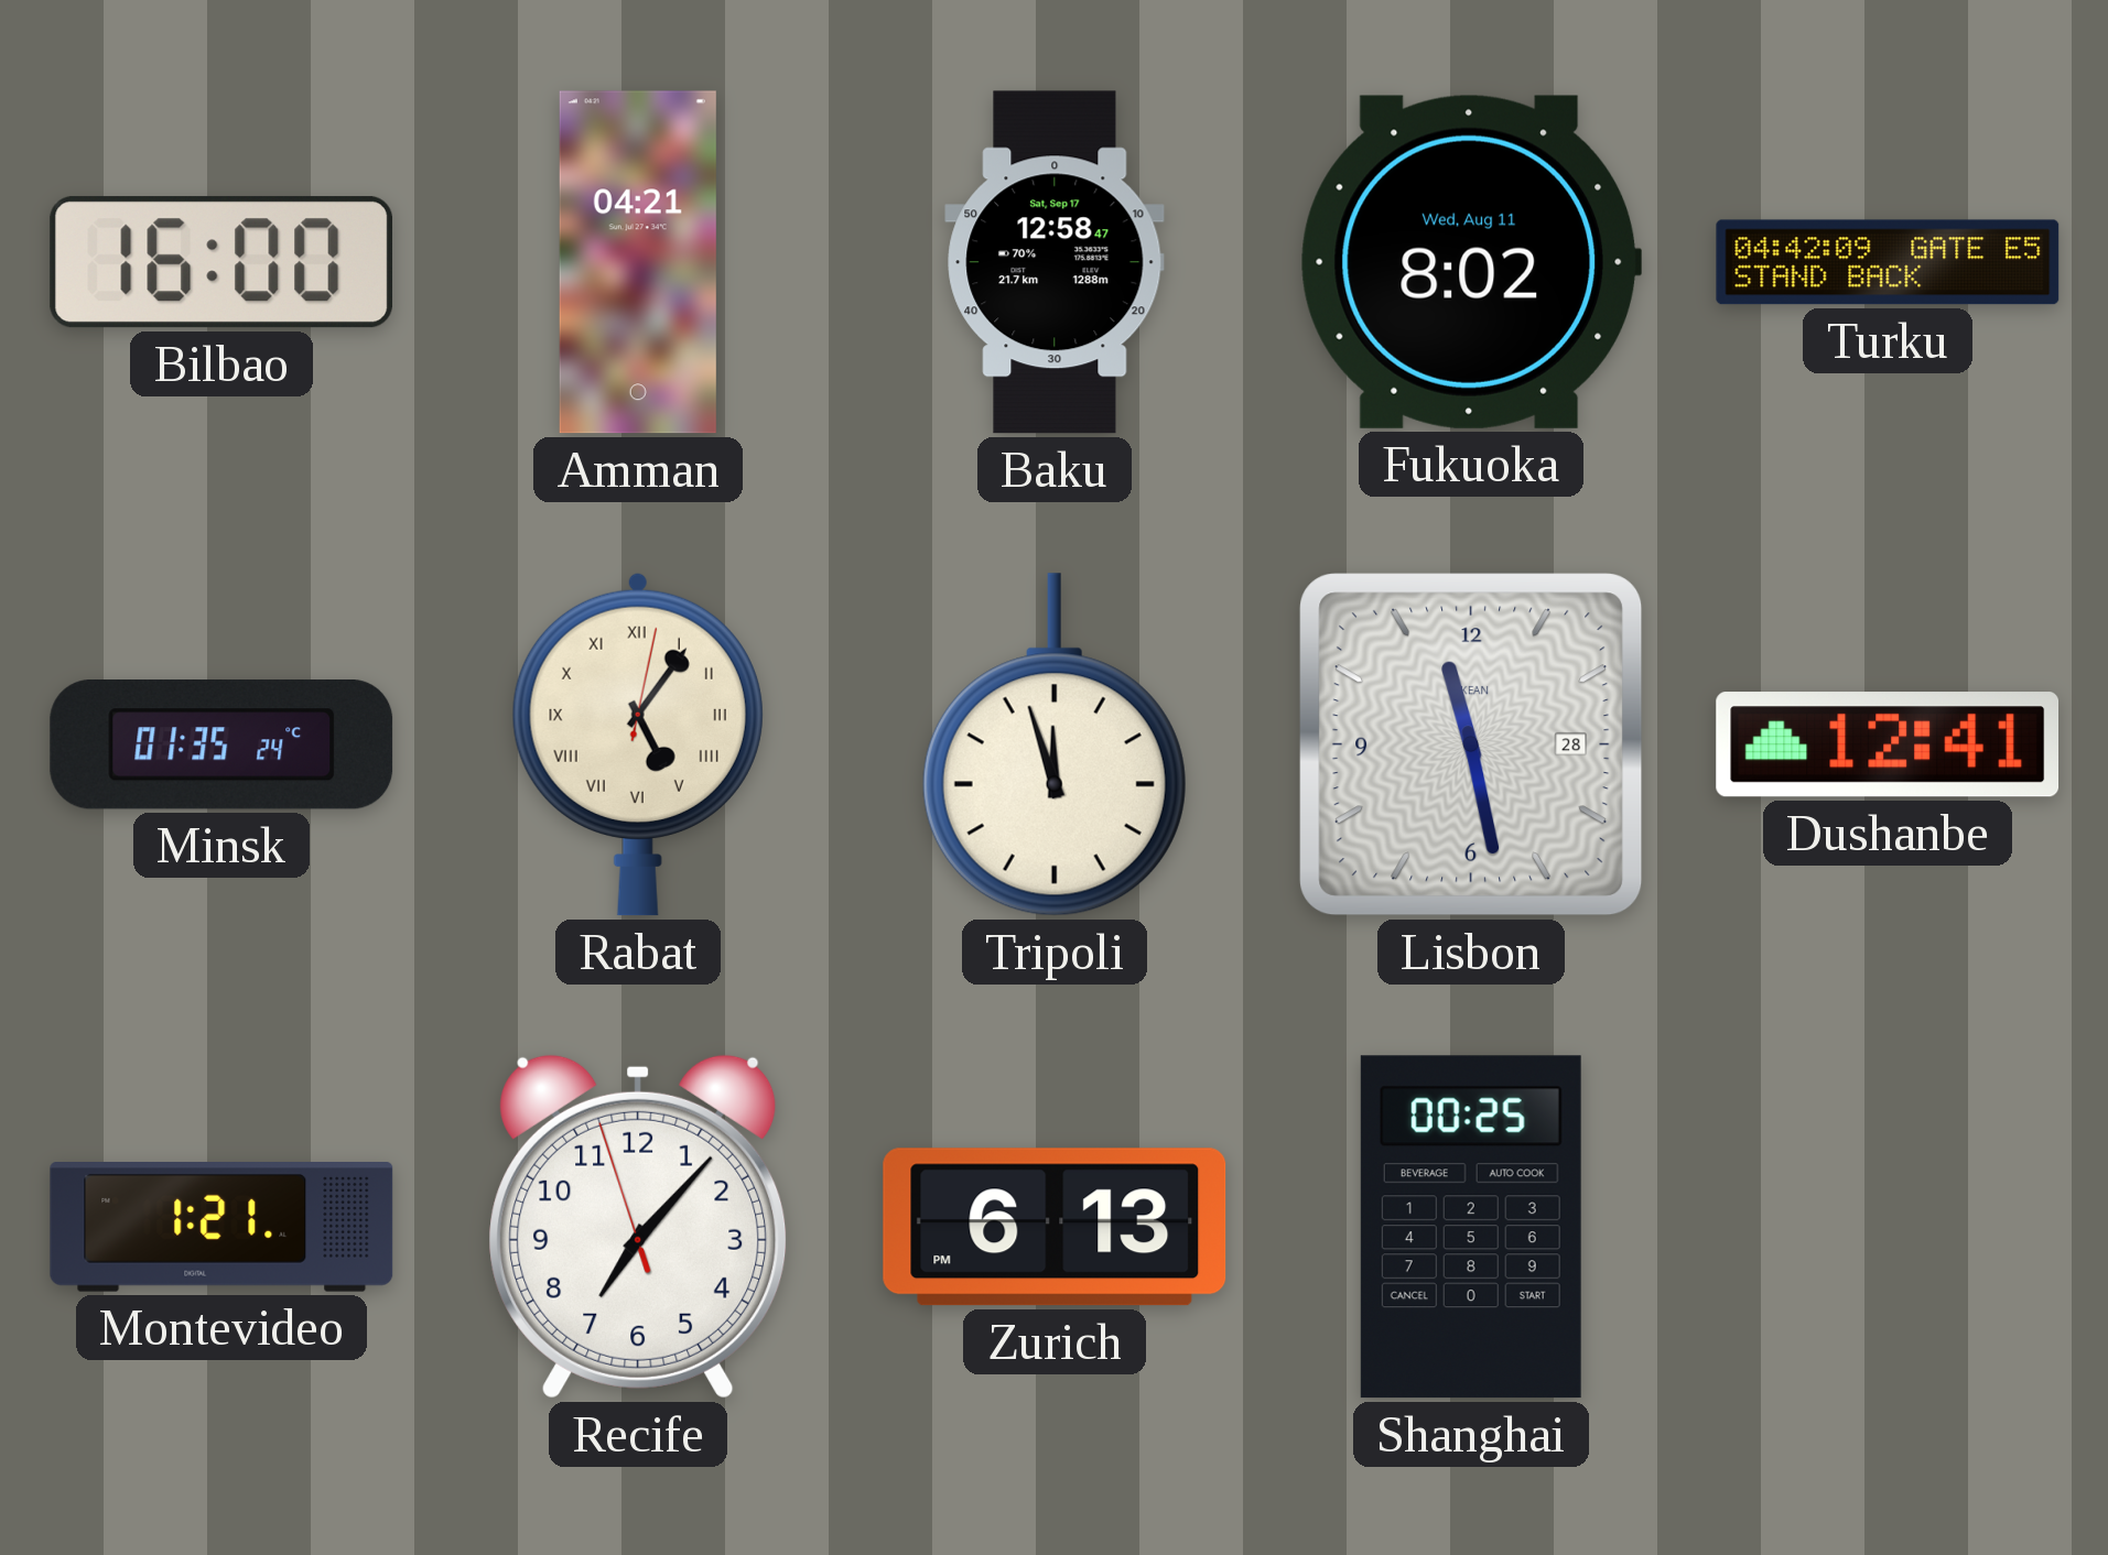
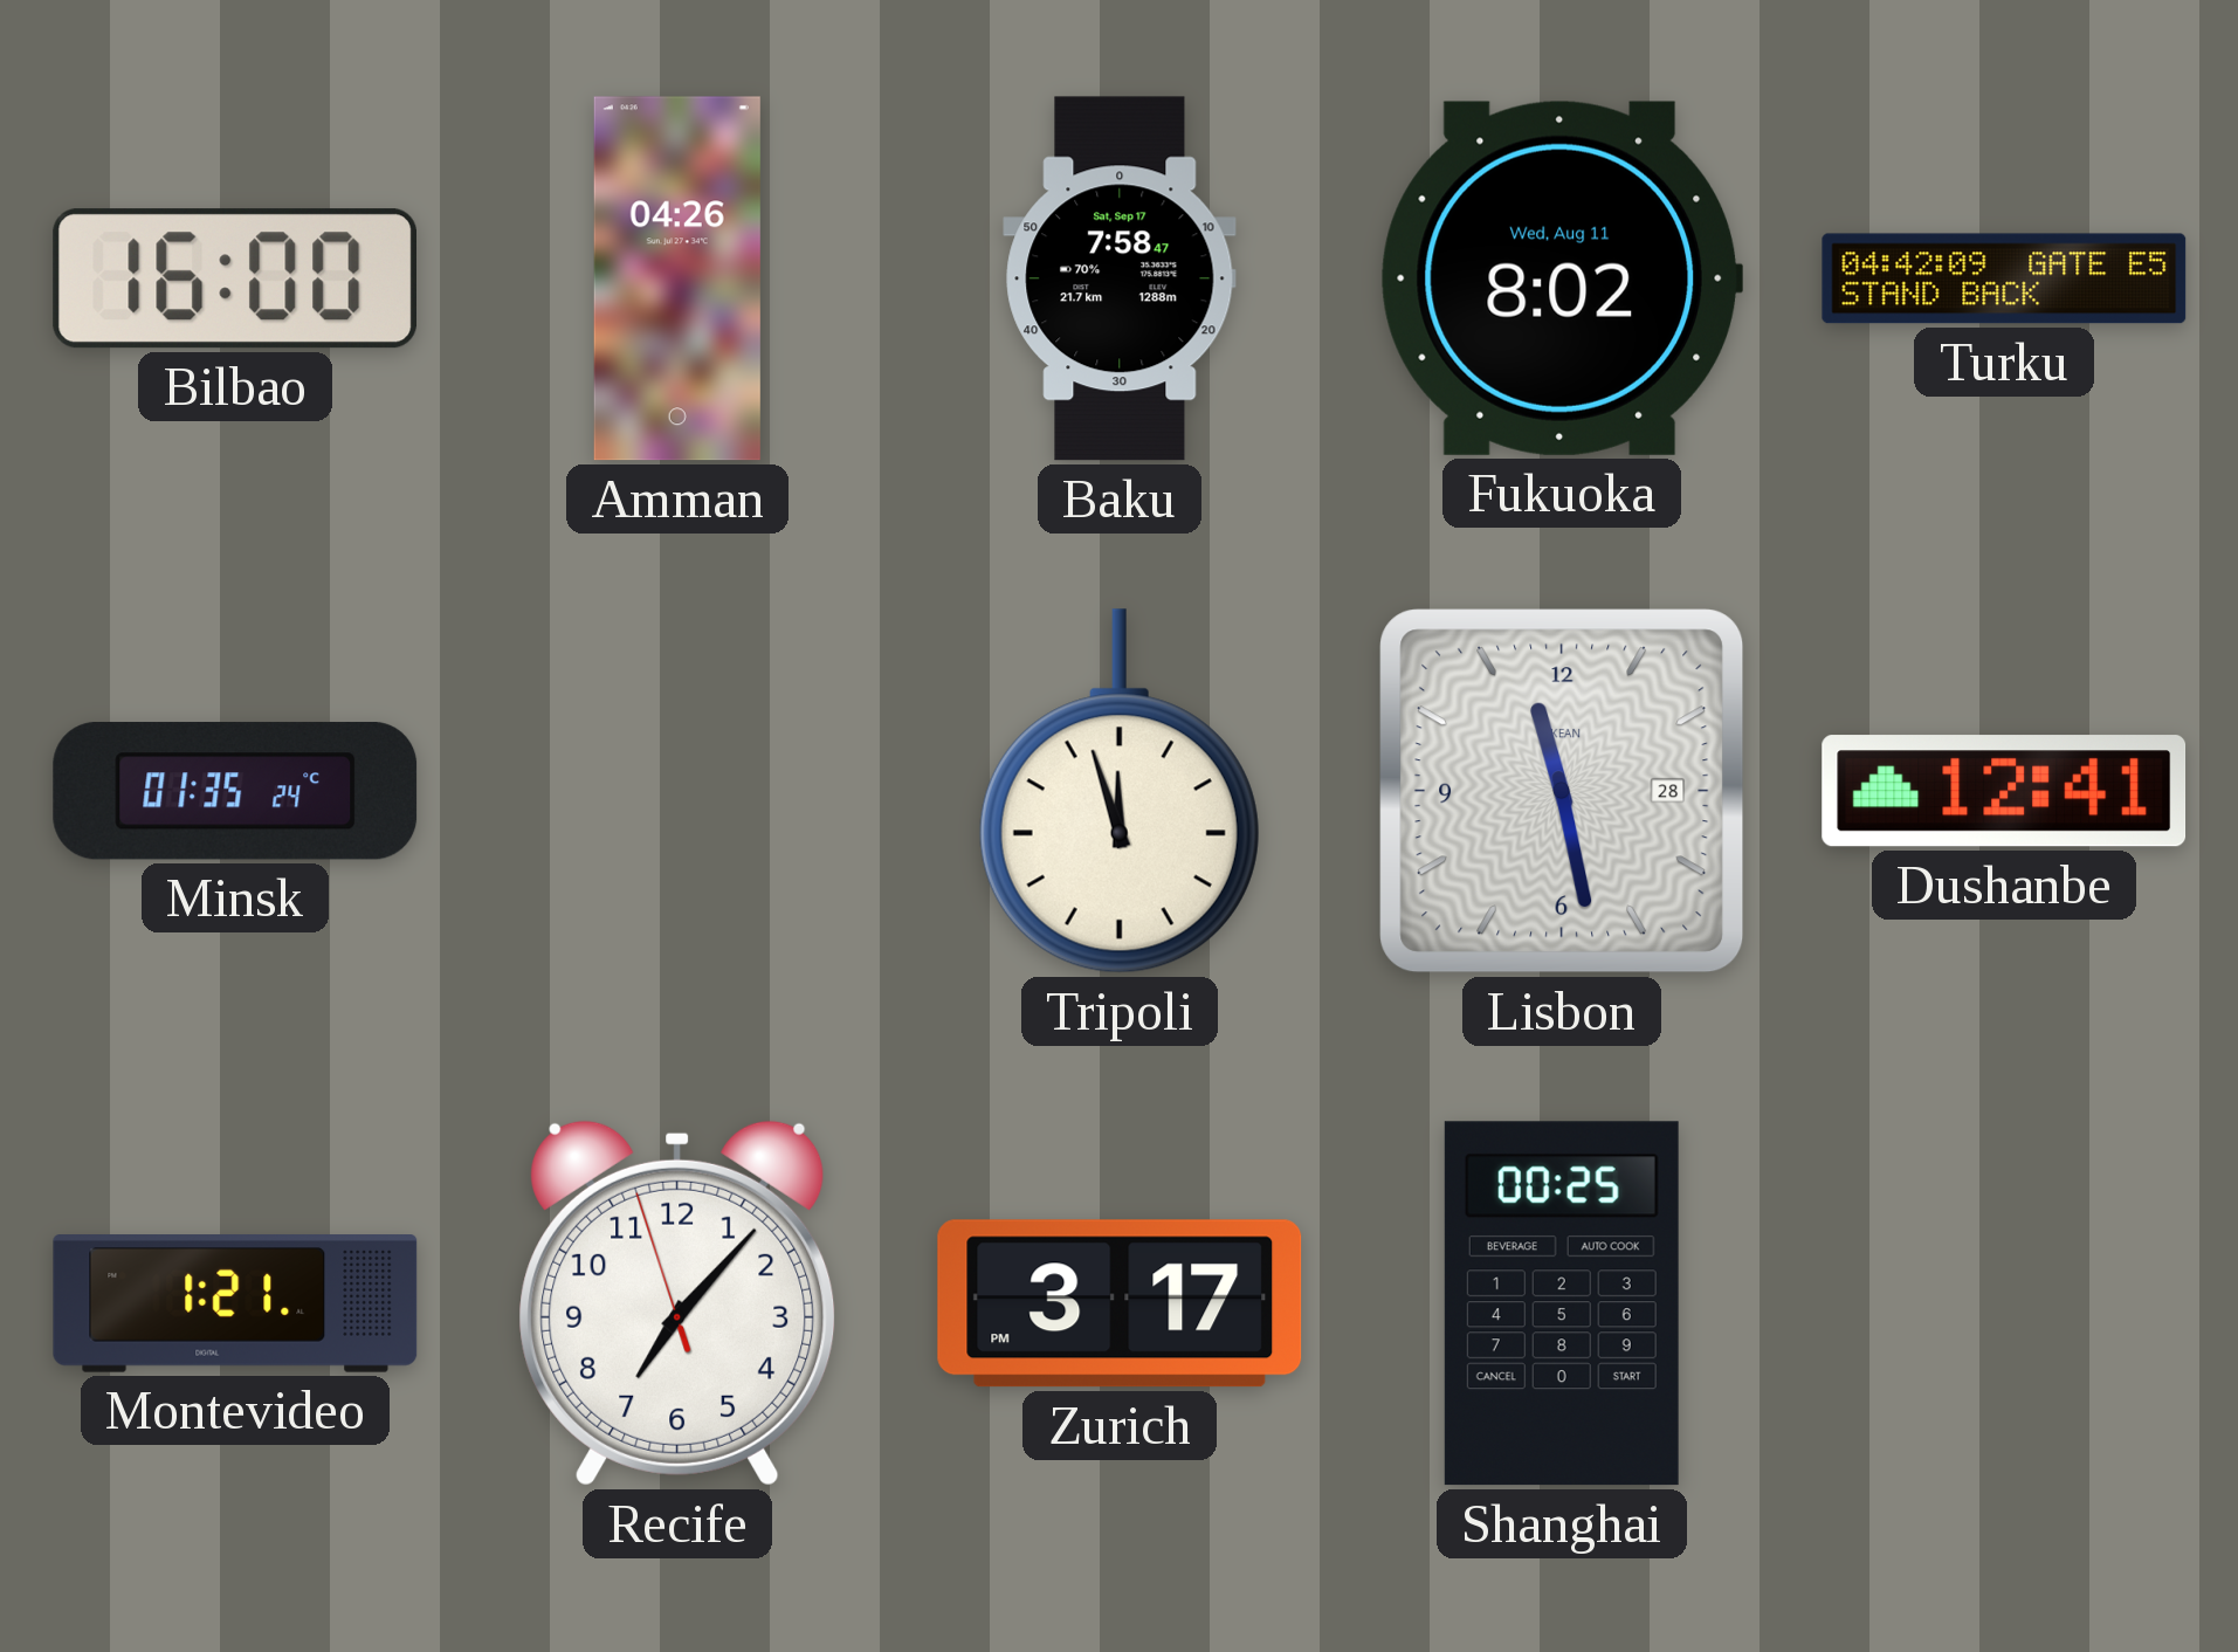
Amman: 04:21 -> 04:26 (677, 278)
Baku: 12:58 -> 7:58 (1120, 278)
Rabat: 5:06 -> none (638, 744)
Zurich: 6:13 -> 3:17 (1120, 1303)
